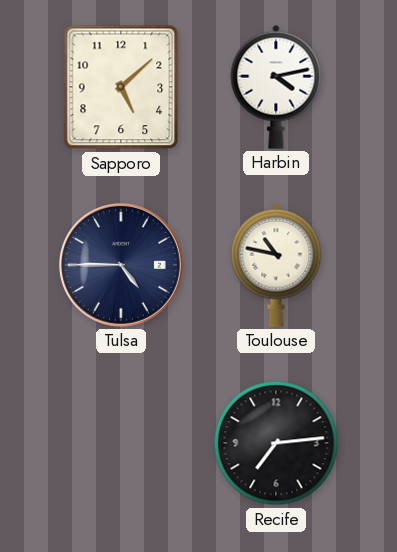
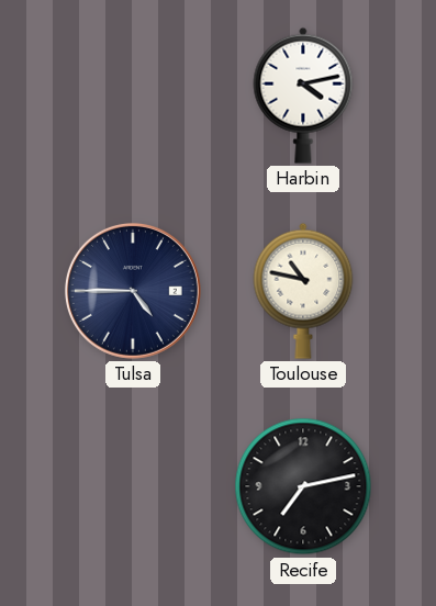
Sapporo: 5:08 -> none (121, 87)
Recife: 7:14 -> 7:13 (303, 486)
